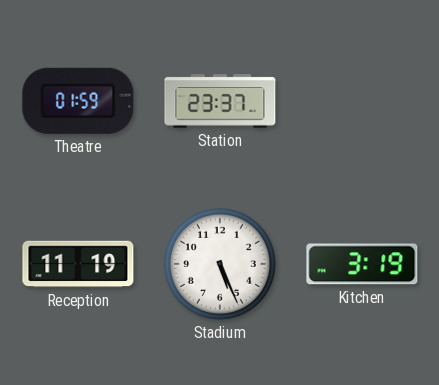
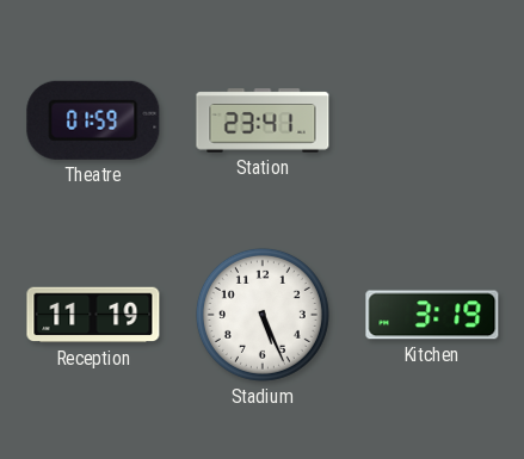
Station: 23:37 -> 23:41 (263, 120)
